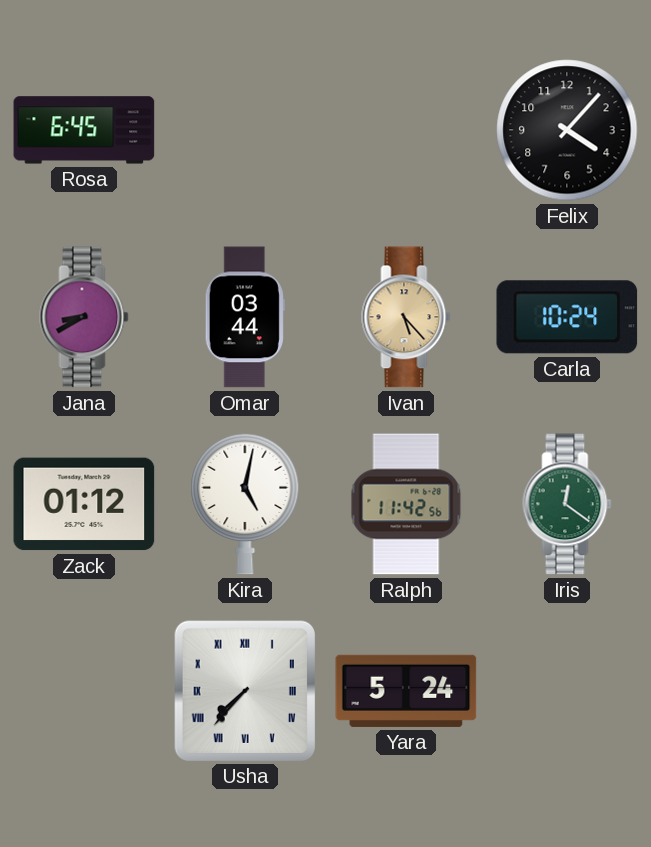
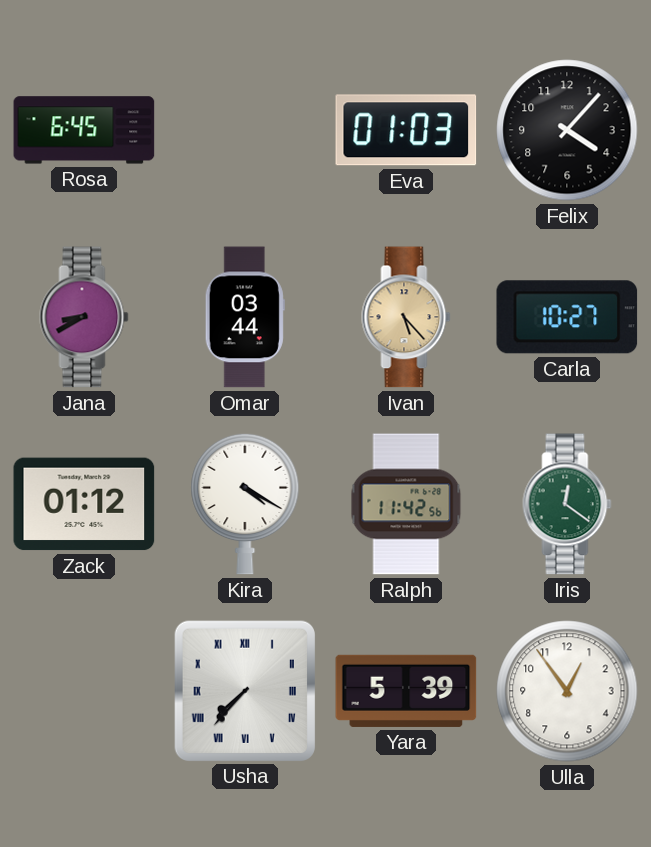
Eva: none -> 01:03 (406, 130)
Carla: 10:24 -> 10:27 (567, 317)
Kira: 5:02 -> 4:20 (245, 504)
Yara: 5:24 -> 5:39 (406, 691)
Ulla: none -> 12:54 (567, 691)
